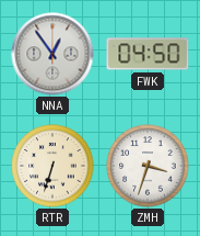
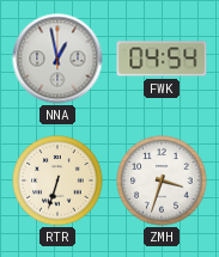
NNA: 12:54 -> 12:58 (57, 59)
FWK: 04:50 -> 04:54 (162, 59)
